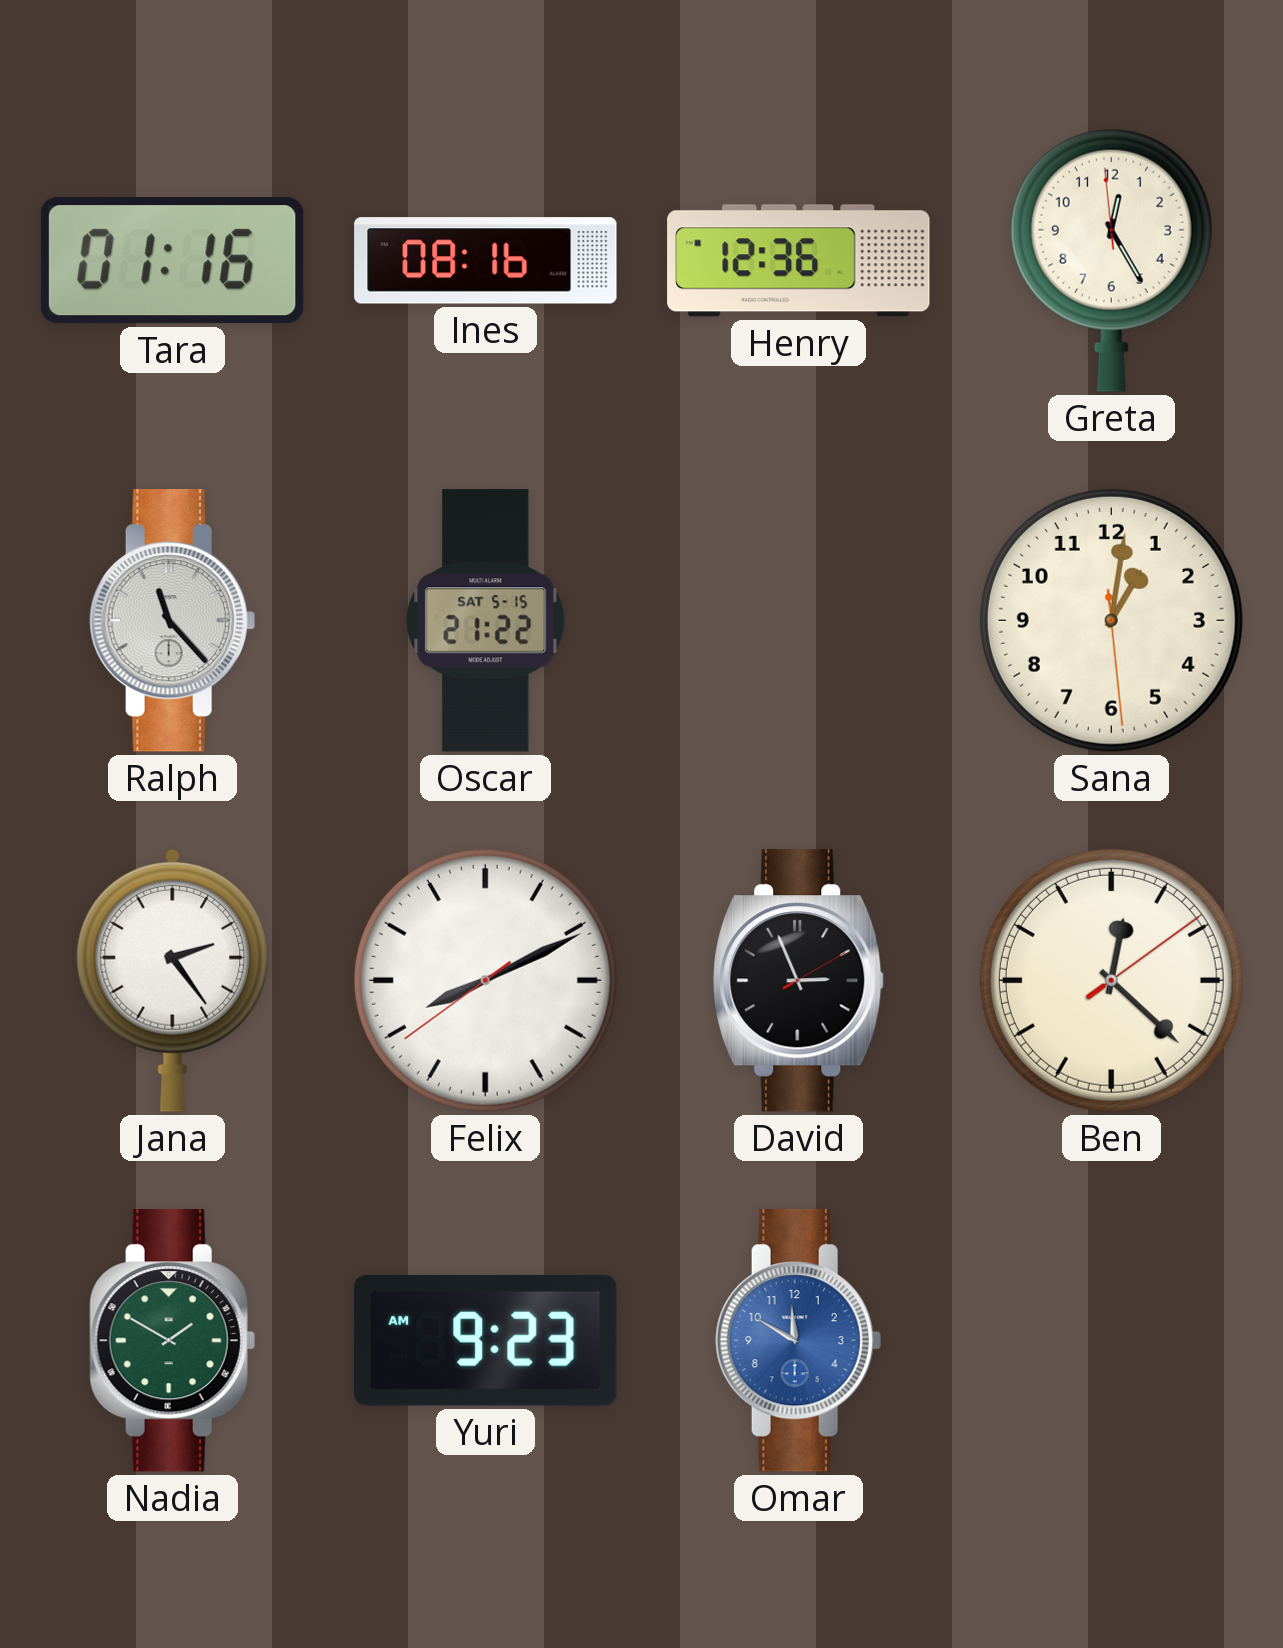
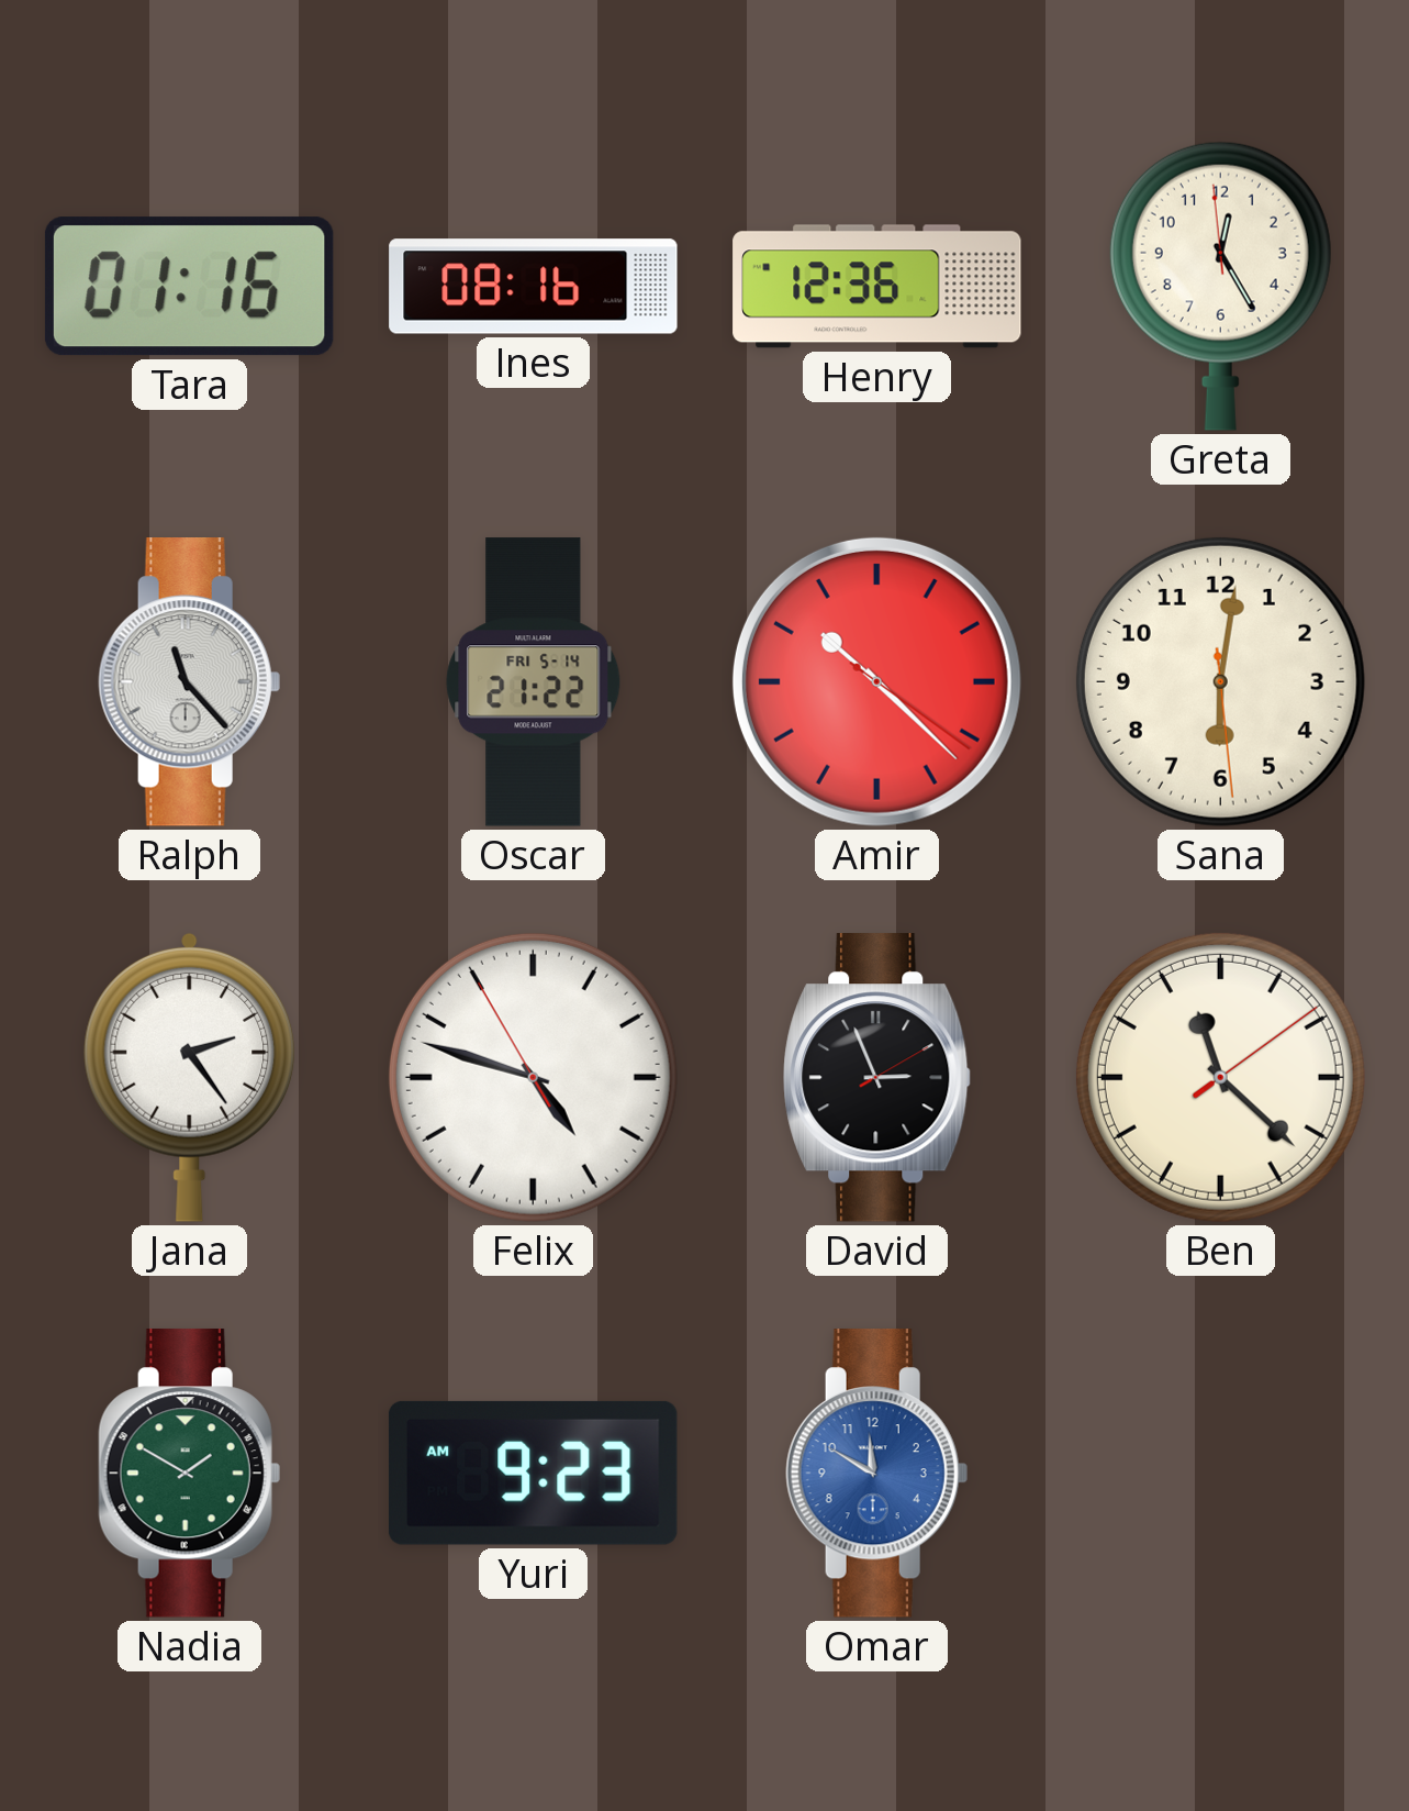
Oscar date: SAT 5-15 -> FRI 5-14 (534, 682)
Amir: none -> 10:22 (876, 681)
Sana: 1:01 -> 6:01 (1220, 681)
Felix: 8:10 -> 4:47 (533, 1077)
Ben: 12:22 -> 11:22 (1220, 1077)
